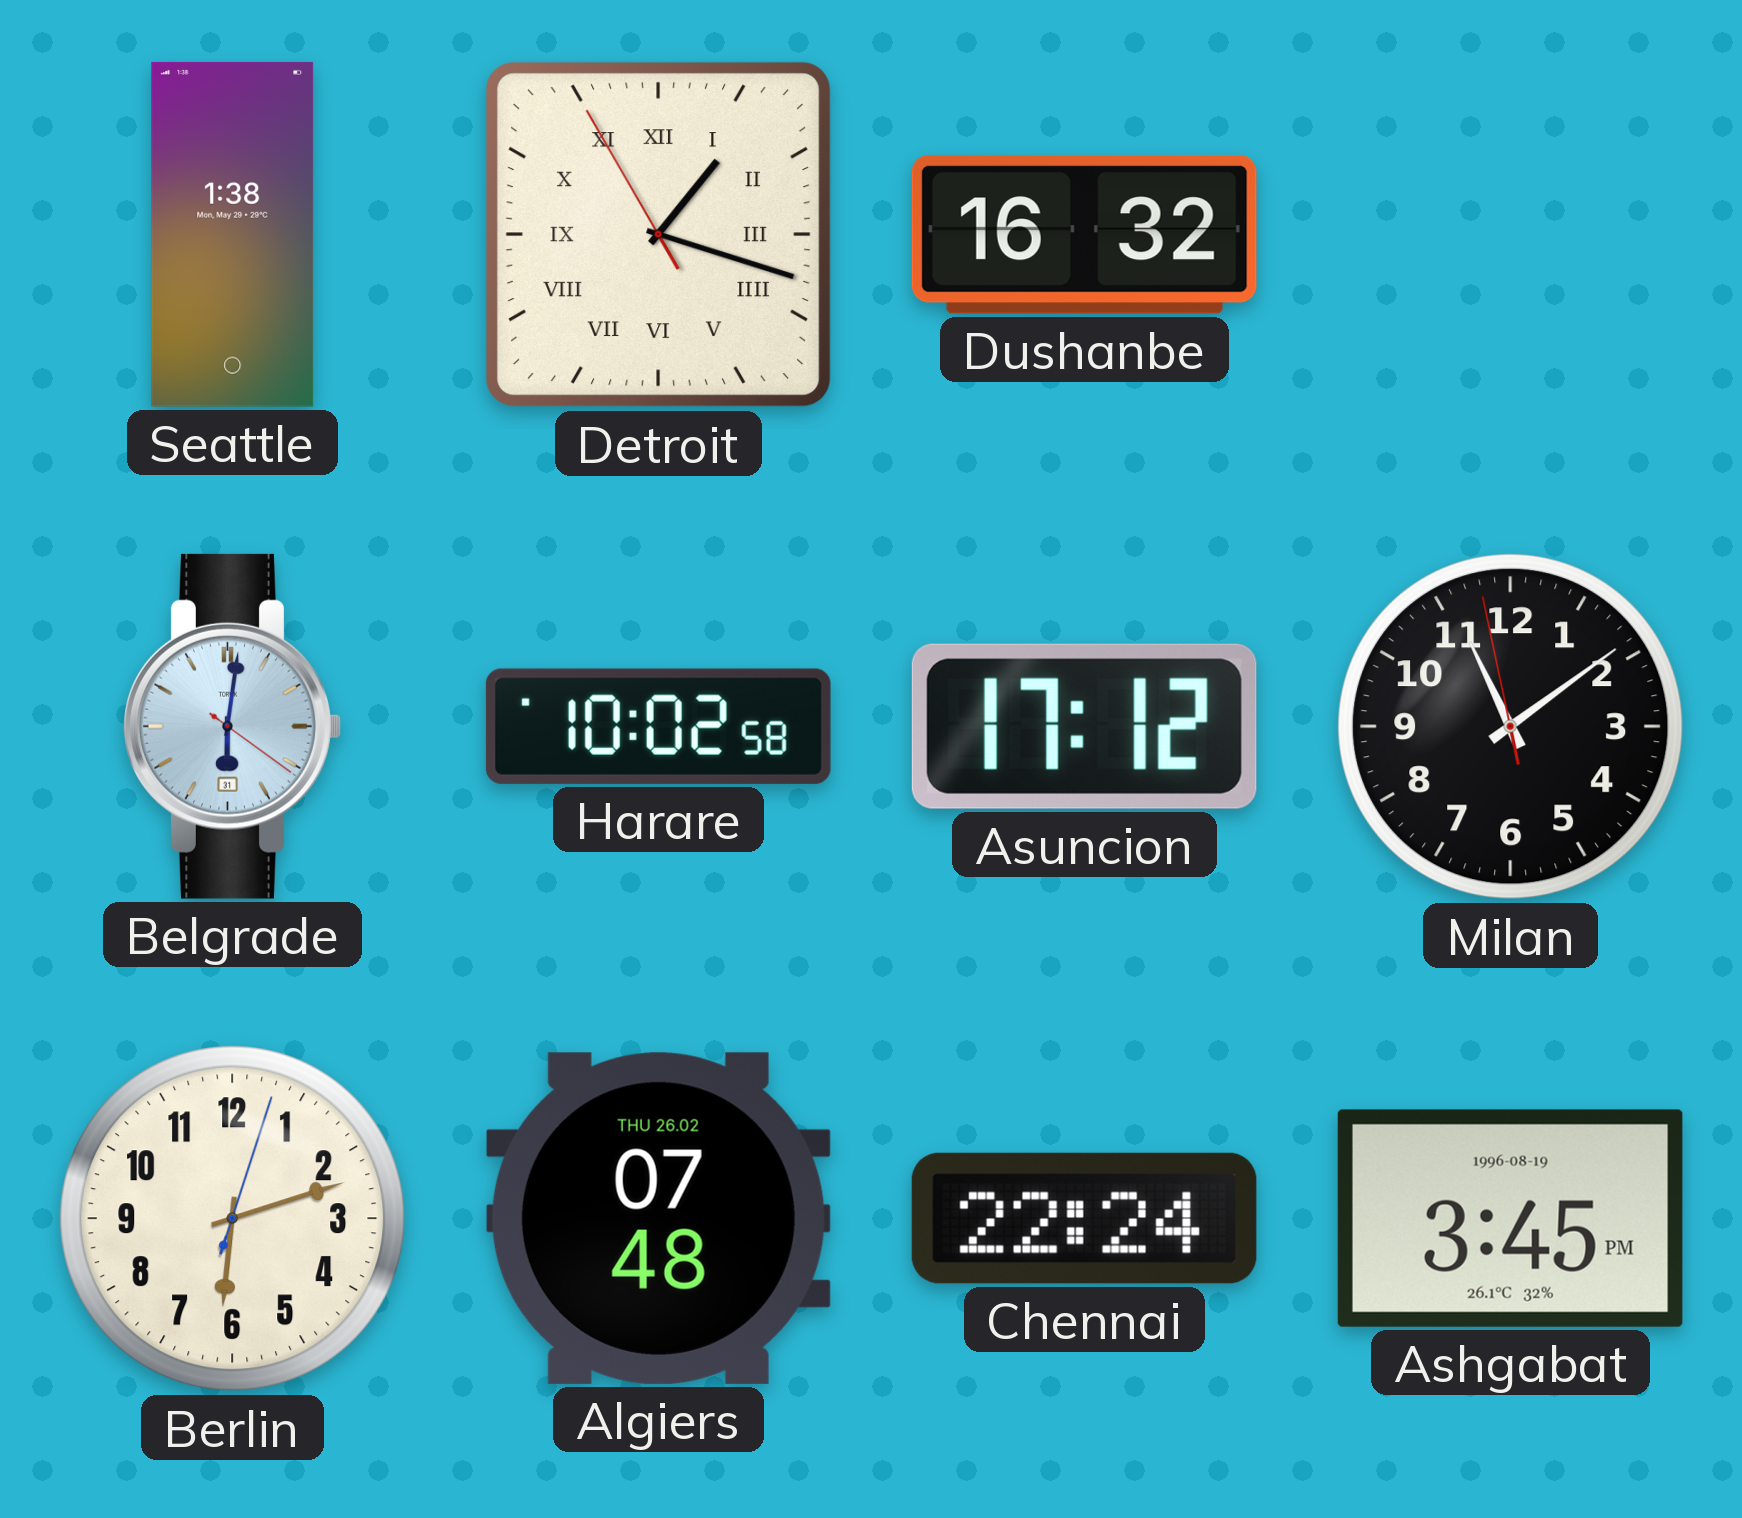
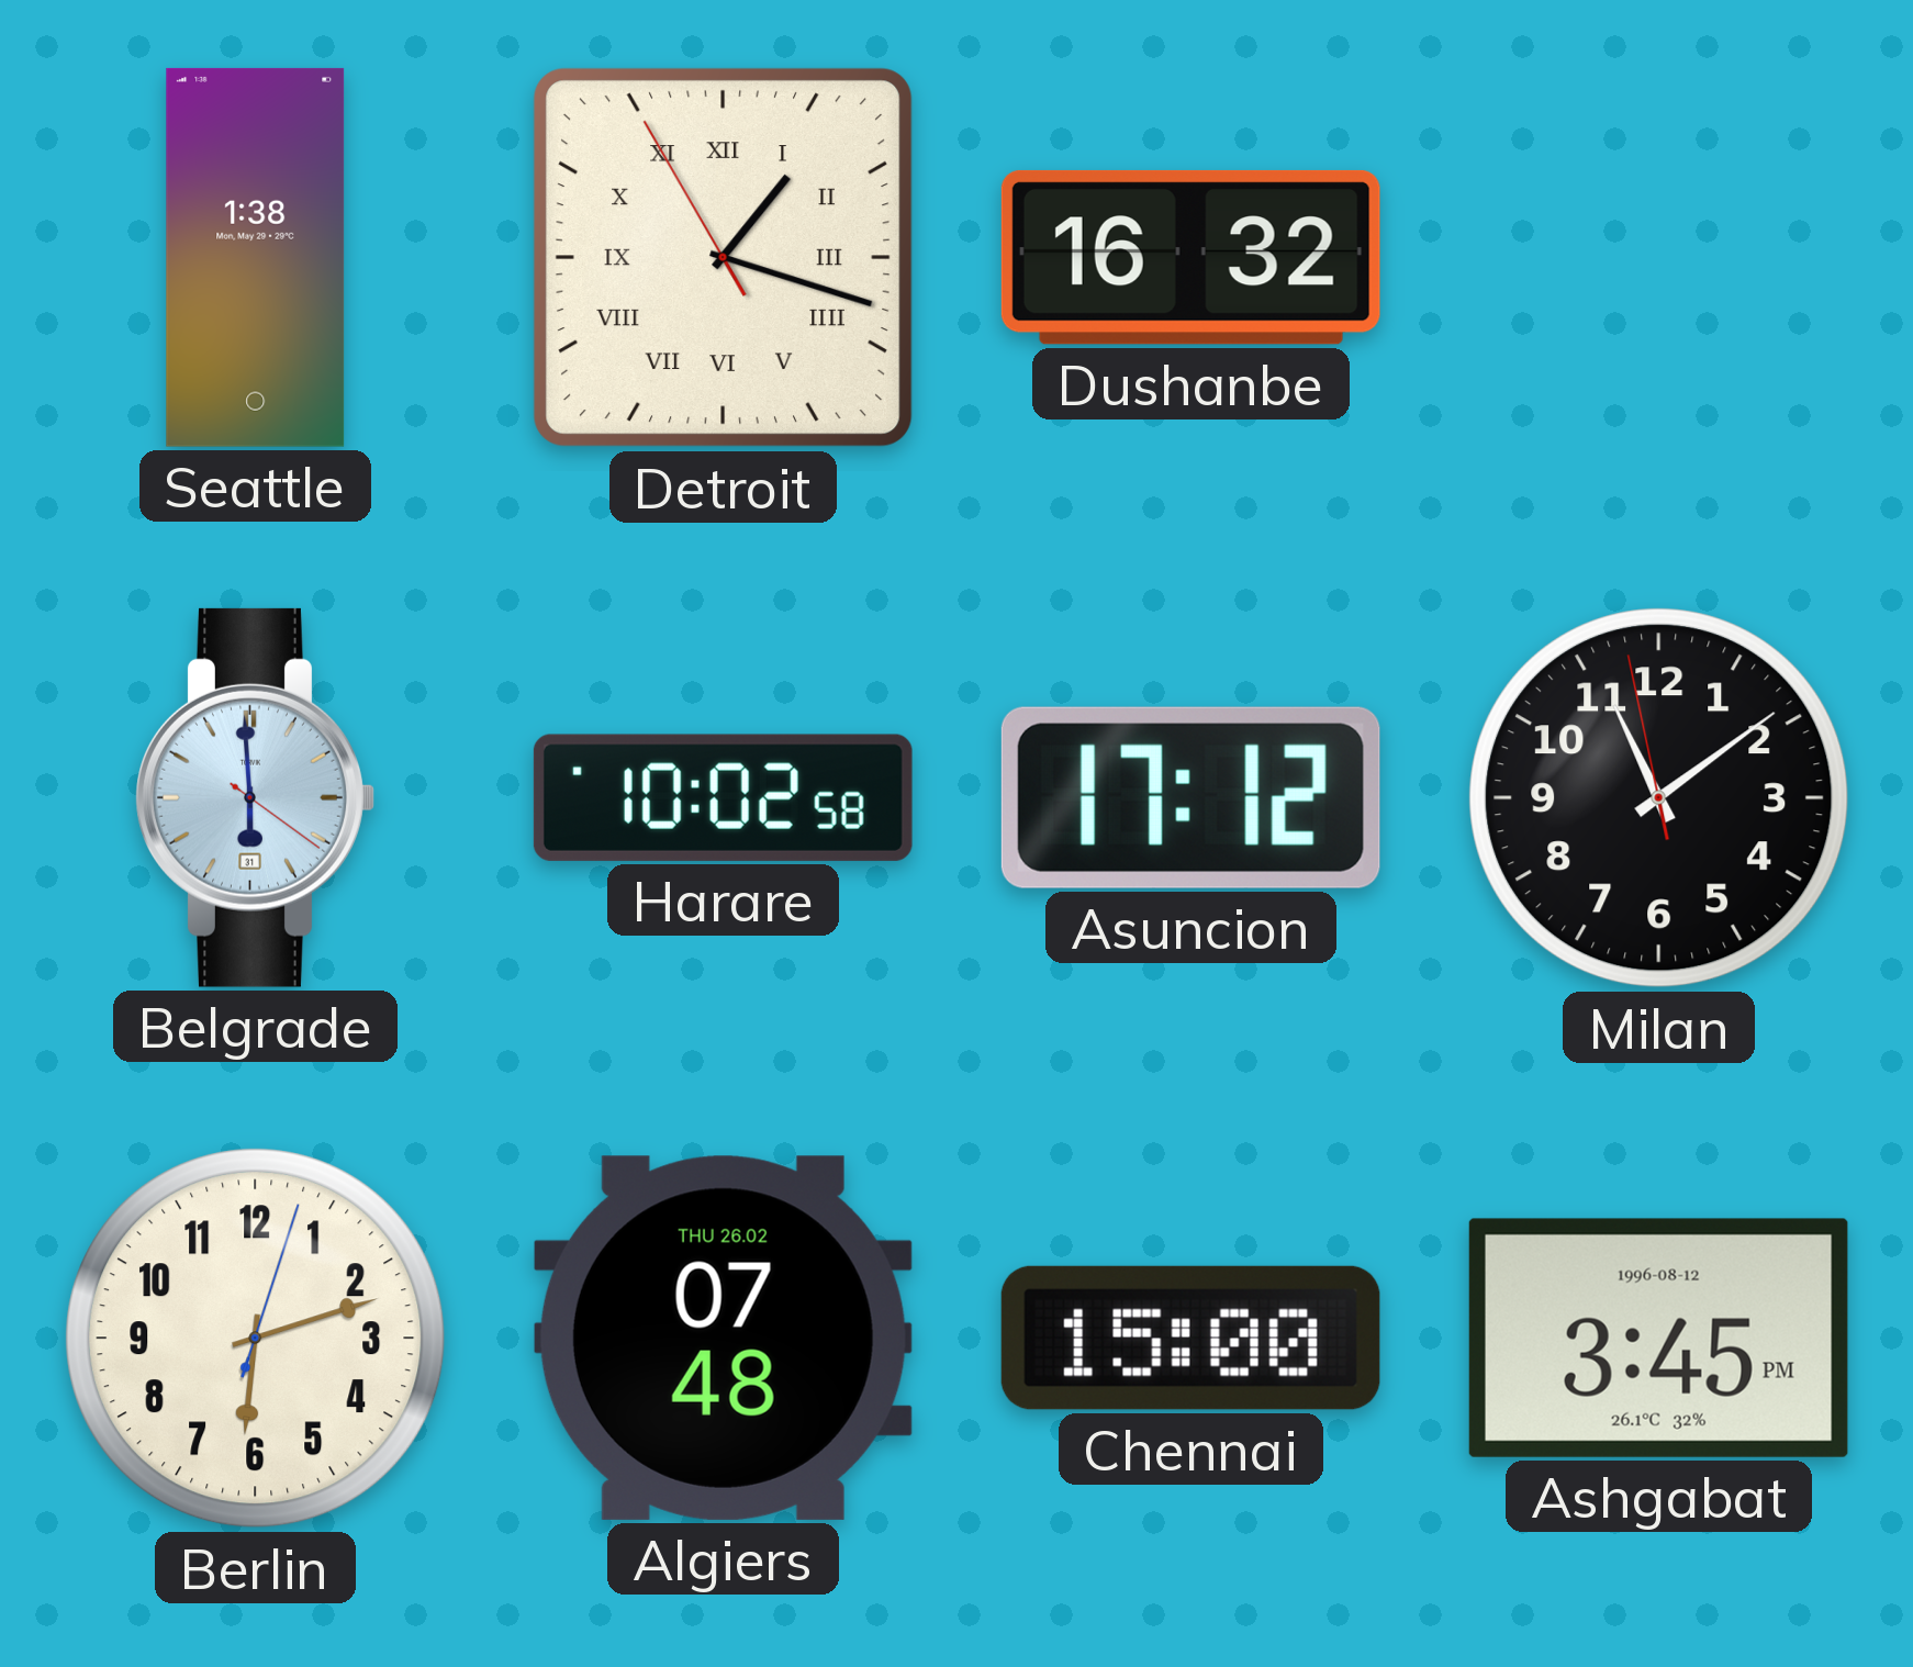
Belgrade: 6:01 -> 5:59 (255, 797)
Chennai: 22:24 -> 15:00 (1190, 1338)
Ashgabat date: 1996-08-19 -> 1996-08-12 (1658, 1338)
